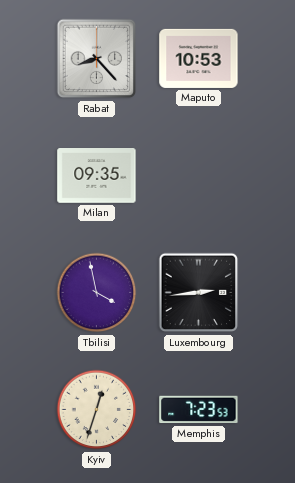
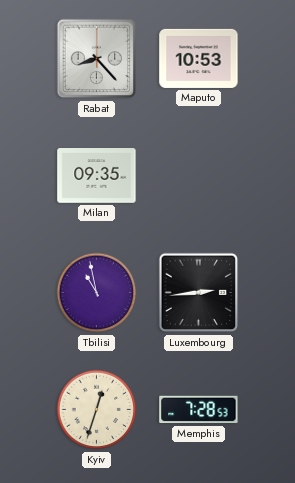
Tbilisi: 3:58 -> 10:58 (97, 293)
Memphis: 7:23 -> 7:28 (199, 410)
